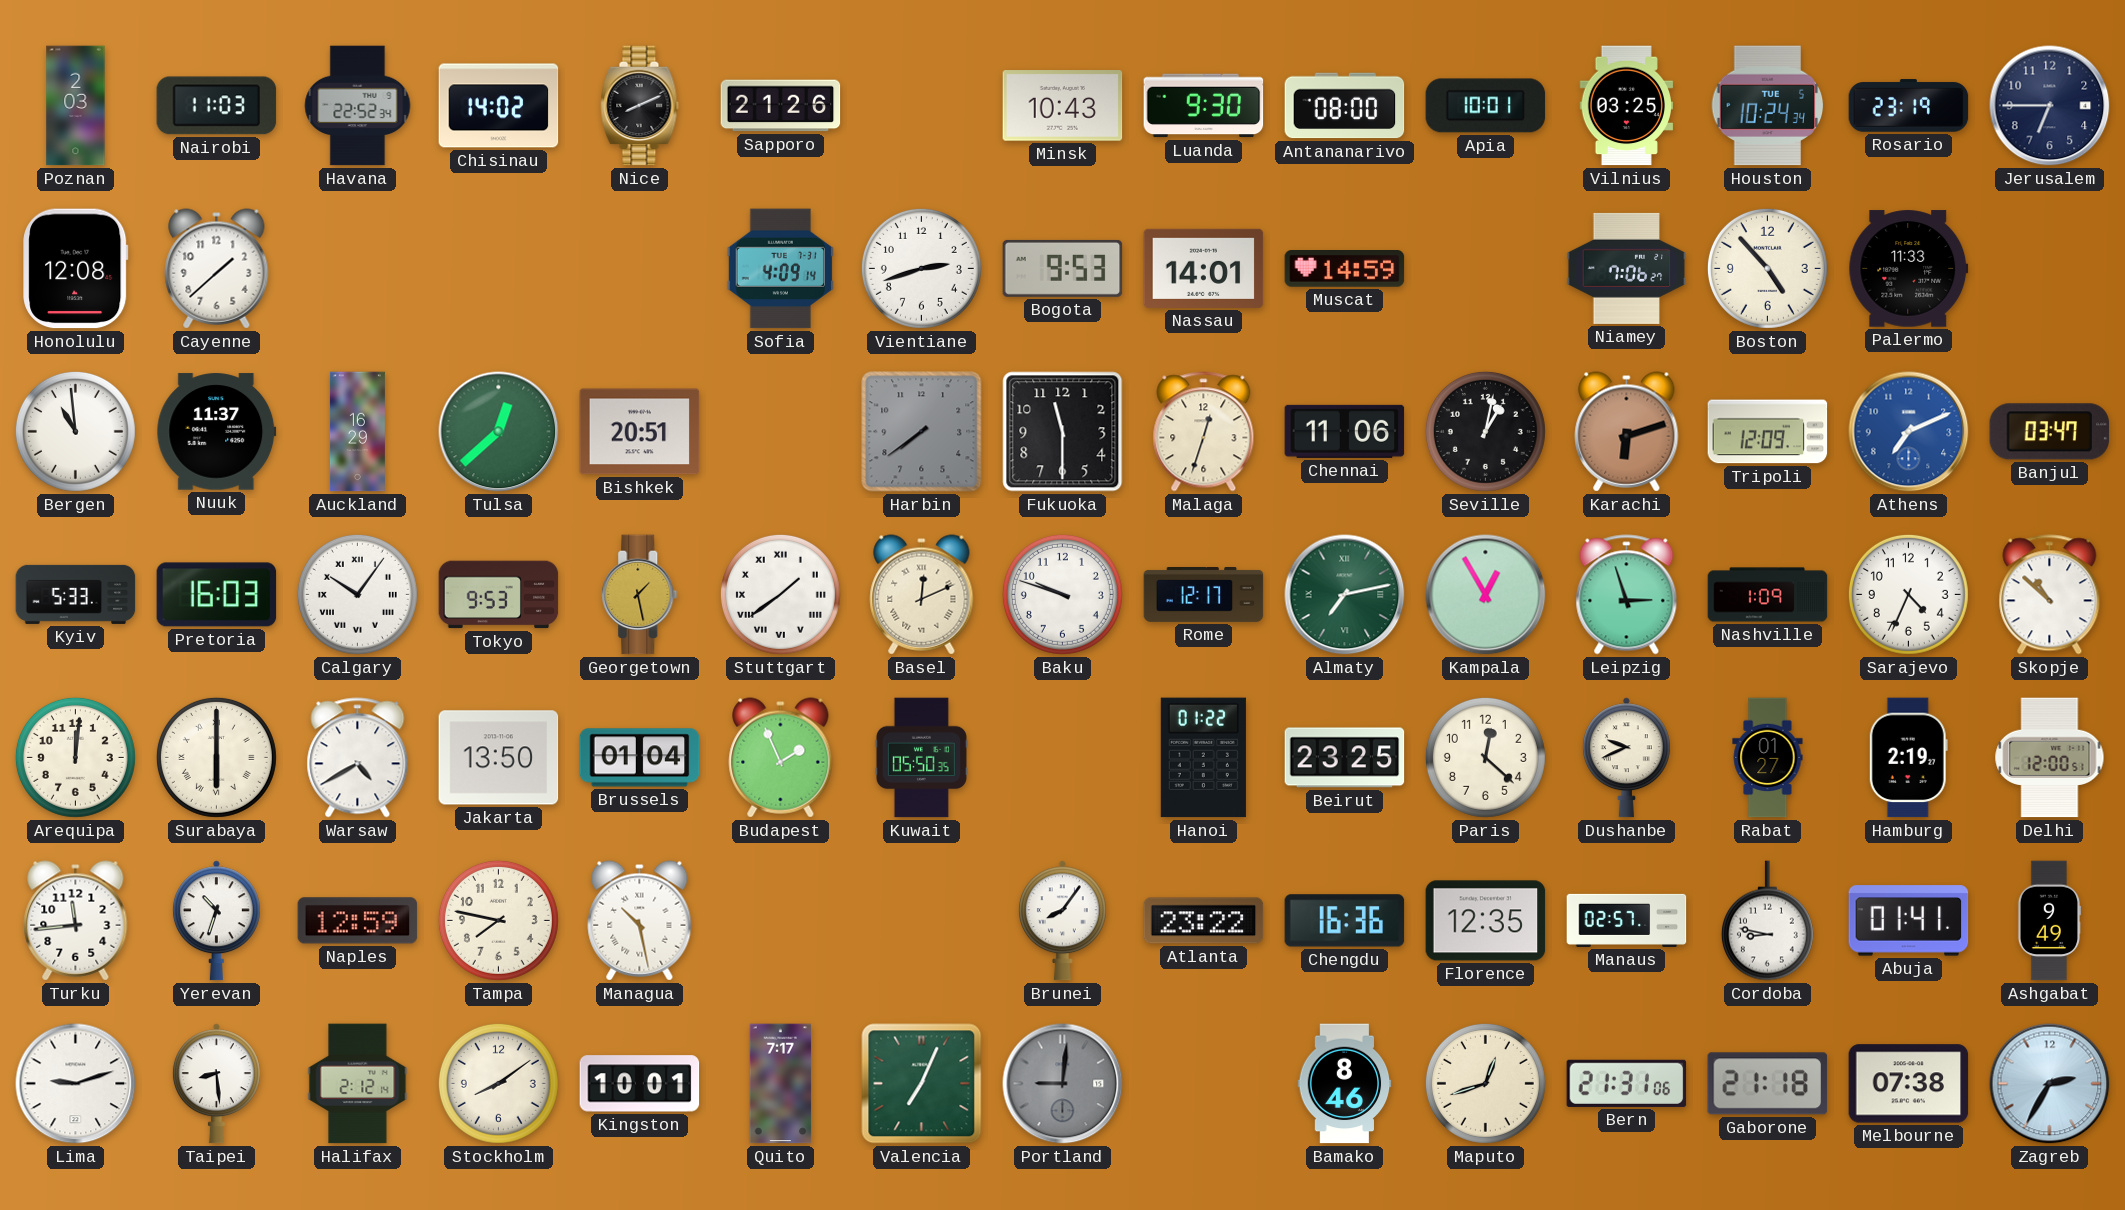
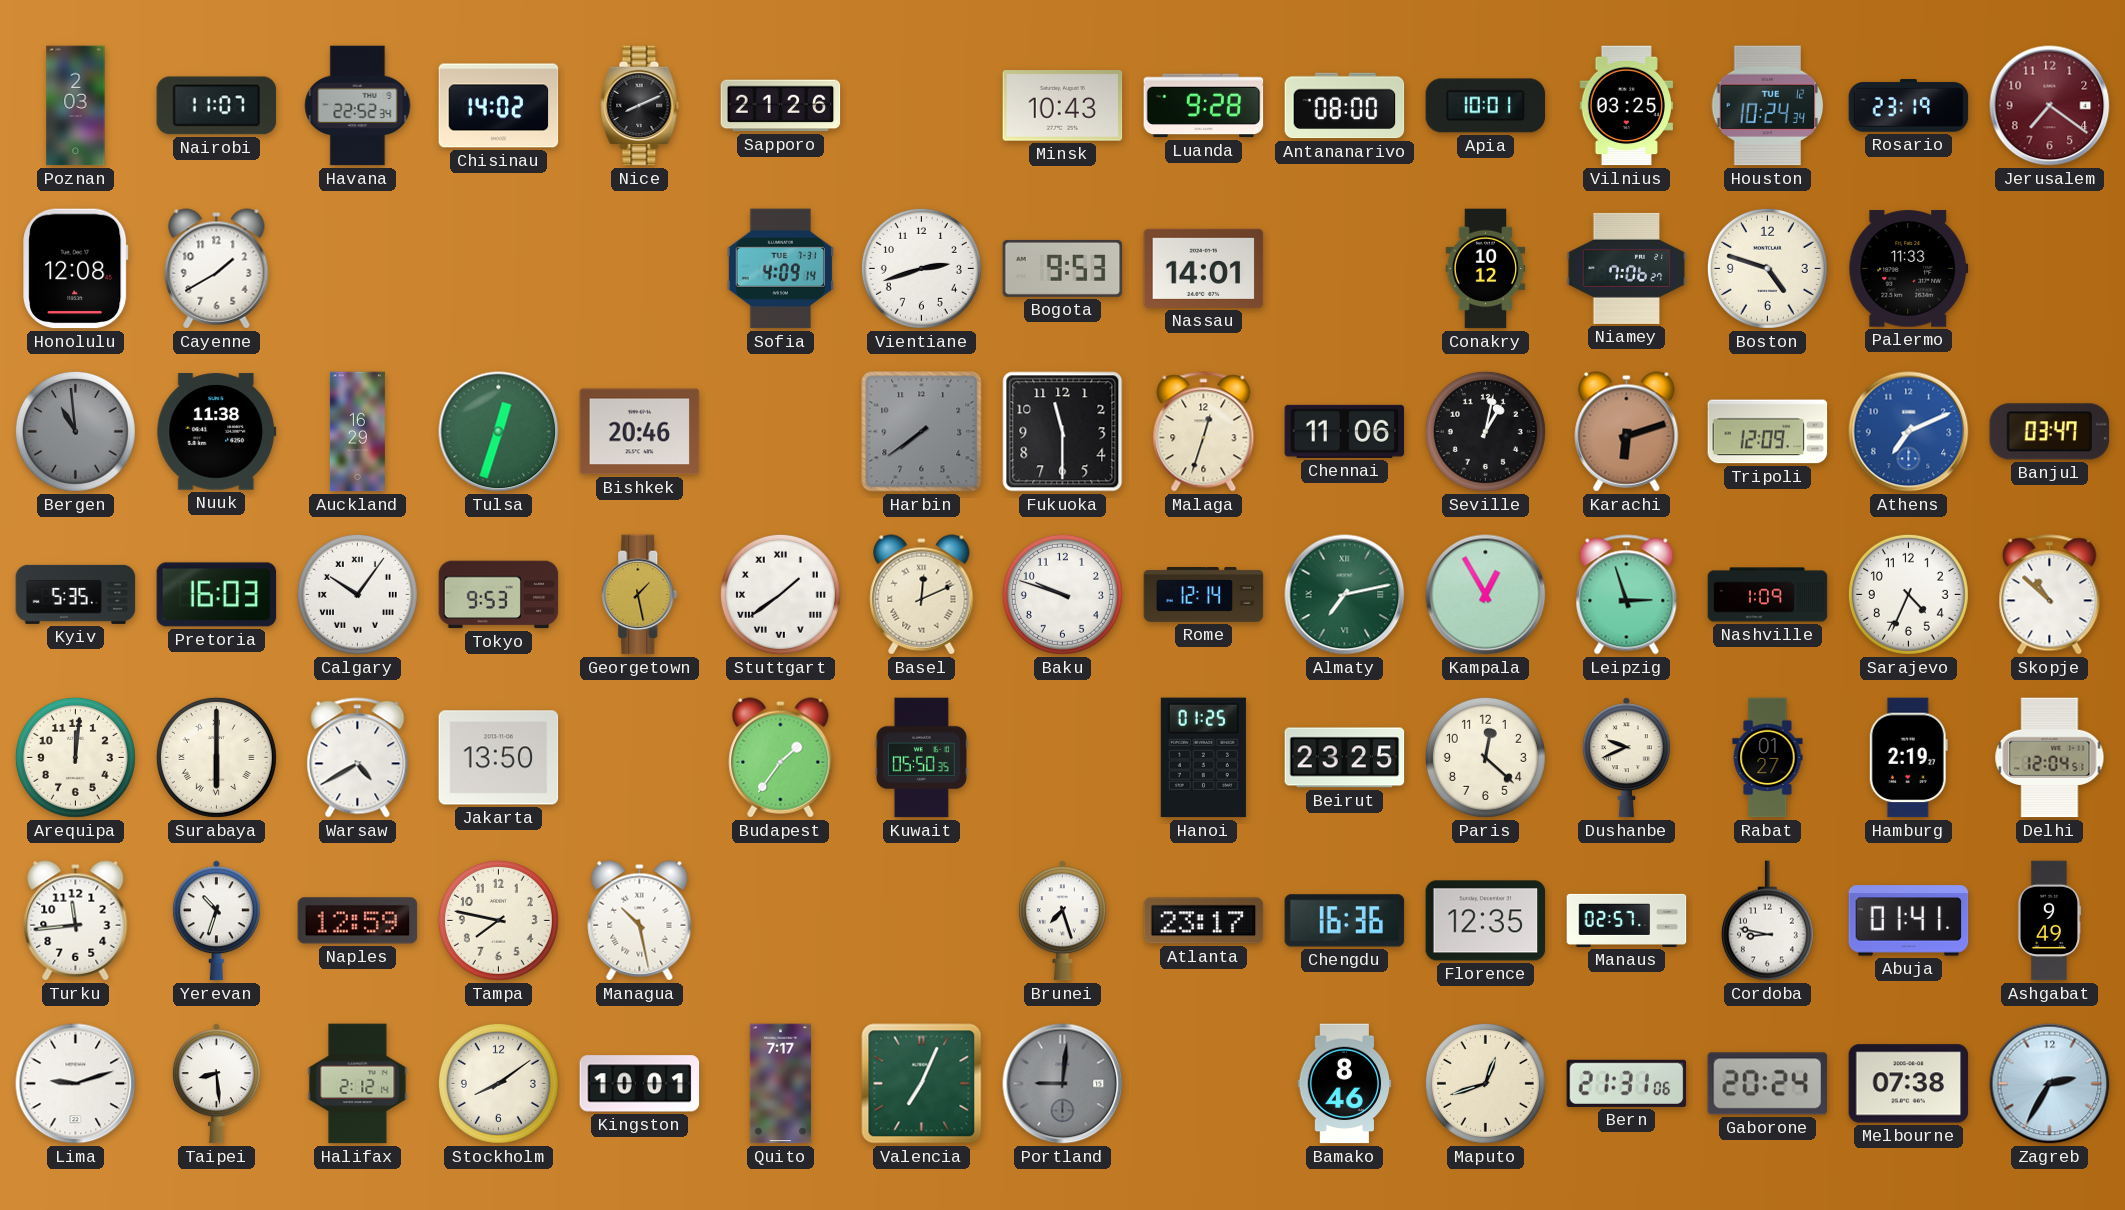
Nairobi: 11:03 -> 11:07 (217, 106)
Luanda: 9:30 -> 9:28 (1204, 106)
Houston date: TUE 5 -> TUE 12 (1768, 106)
Jerusalem: 6:45 -> 7:21 (2050, 106)
Jerusalem dial: navy -> burgundy (2050, 106)
Cayenne: 1:38 -> 1:40 (217, 269)
Muscat: 14:59 -> none (1345, 269)
Conakry: none -> 10:12 (1486, 269)
Boston: 4:53 -> 4:48 (1767, 268)
Bergen dial: white -> grey (75, 431)
Nuuk: 11:37 -> 11:38 (217, 432)
Tulsa: 12:38 -> 12:33 (499, 432)
Bishkek: 20:51 -> 20:46 (640, 432)
Kyiv: 5:33 -> 5:35 (76, 594)
Rome: 12:17 -> 12:14 (1204, 595)
Brussels: 01:04 -> none (640, 758)
Budapest: 1:56 -> 1:36 (781, 758)
Hanoi: 01:22 -> 01:25 (1203, 758)
Delhi: 12:00 -> 12:04 (2050, 758)
Brunei: 8:06 -> 7:27 (1062, 921)
Atlanta: 23:22 -> 23:17 (1204, 921)
Gaborone: 21:18 -> 20:24 (1768, 1084)
